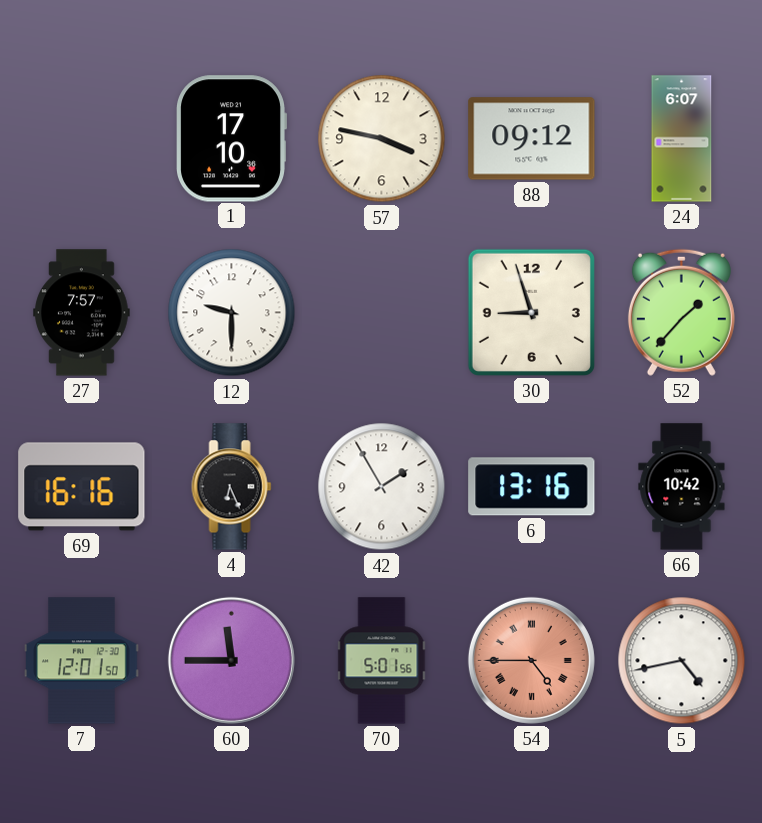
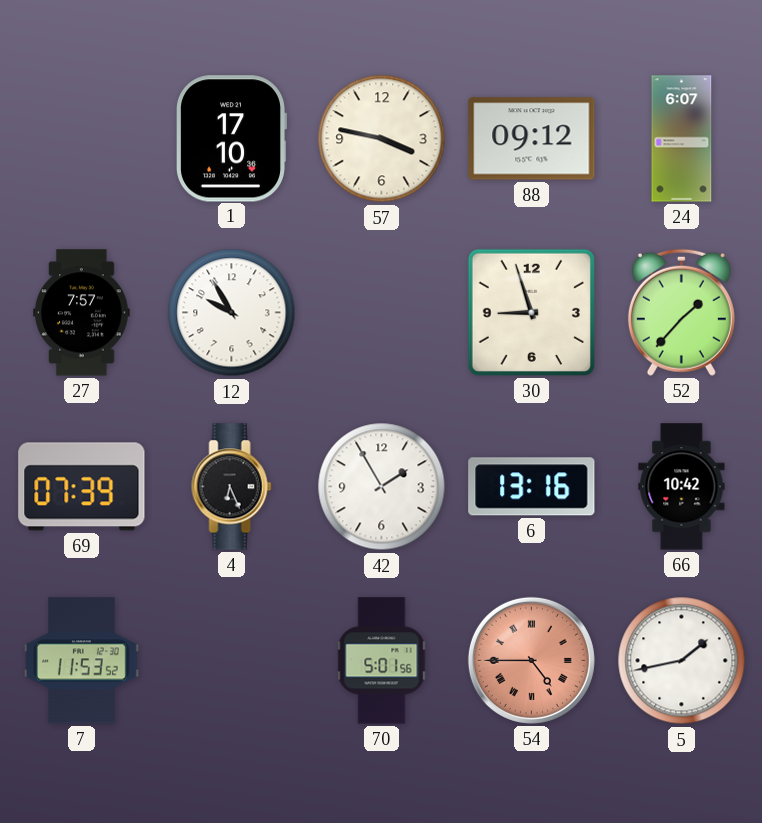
12: 9:30 -> 9:55 (232, 313)
69: 16:16 -> 07:39 (82, 487)
7: 12:01 -> 11:53 (82, 661)
60: 11:45 -> none (231, 660)
5: 4:43 -> 1:43 (682, 661)
